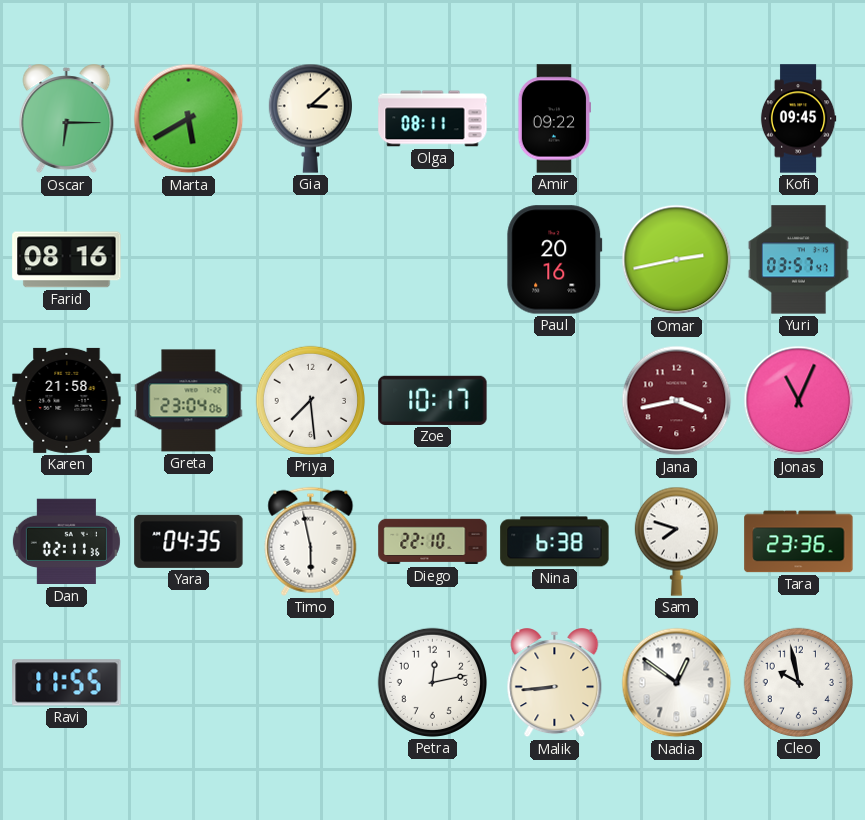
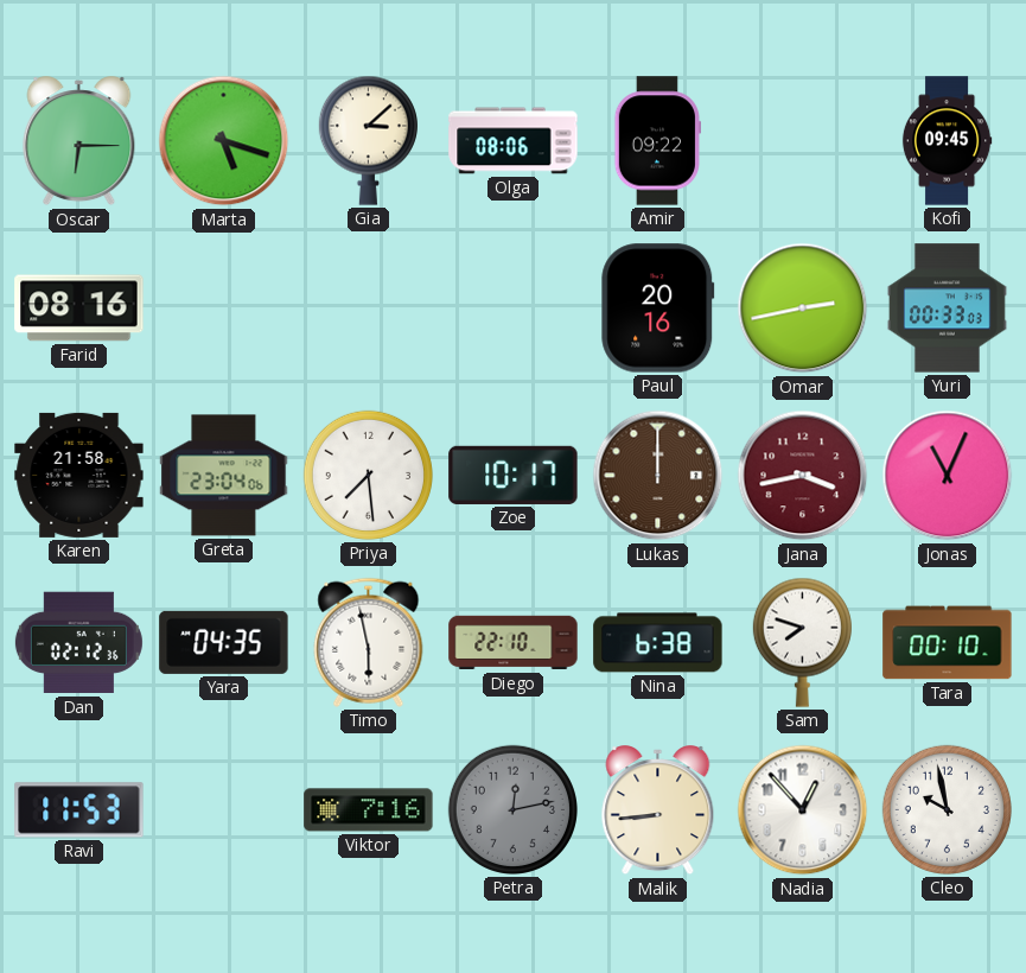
Marta: 5:40 -> 5:18 (224, 141)
Olga: 08:11 -> 08:06 (514, 141)
Yuri: 03:57 -> 00:33 (947, 309)
Lukas: none -> 12:00 (658, 476)
Dan: 02:11 -> 02:12 (78, 643)
Tara: 23:36 -> 00:10 (948, 643)
Ravi: 11:55 -> 11:53 (79, 810)
Viktor: none -> 7:16 (369, 810)
Petra dial: white -> grey (512, 809)
Nadia: 12:51 -> 12:53 (803, 810)
